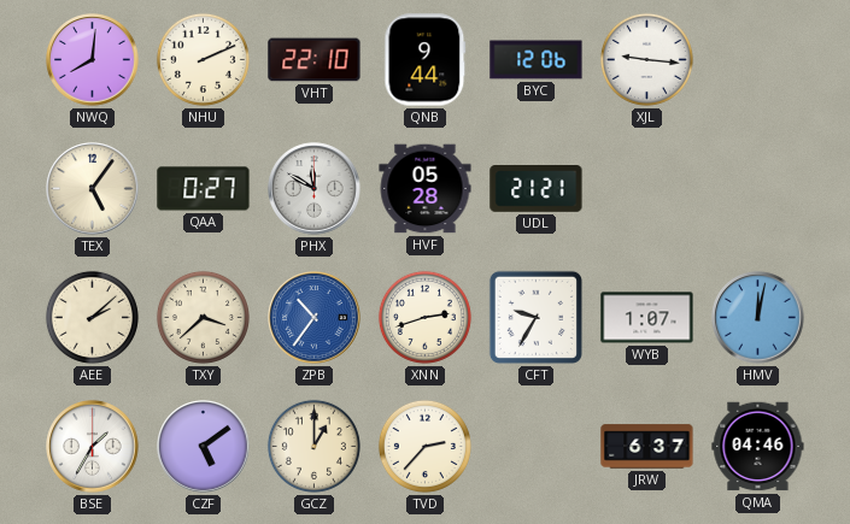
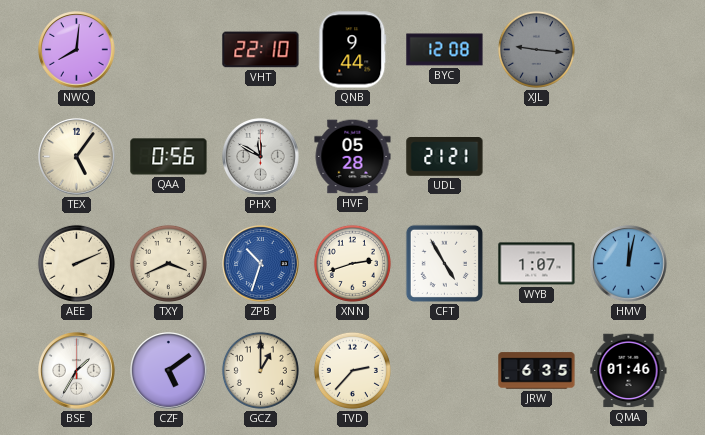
NHU: 2:11 -> none (203, 59)
BYC: 12:06 -> 12:08 (445, 50)
XJL dial: white -> grey (536, 49)
QAA: 0:27 -> 0:56 (169, 157)
AEE: 2:08 -> 2:11 (76, 263)
TXY: 3:38 -> 3:41 (168, 263)
ZPB: 10:36 -> 10:33 (261, 264)
CFT: 9:35 -> 4:55 (444, 263)
JRW: 6:37 -> 6:35 (537, 371)
QMA: 04:46 -> 01:46 (629, 371)
